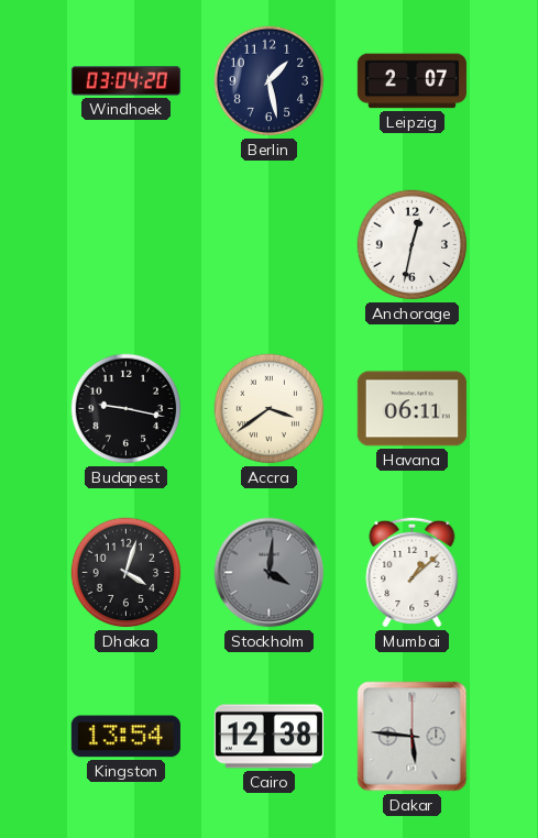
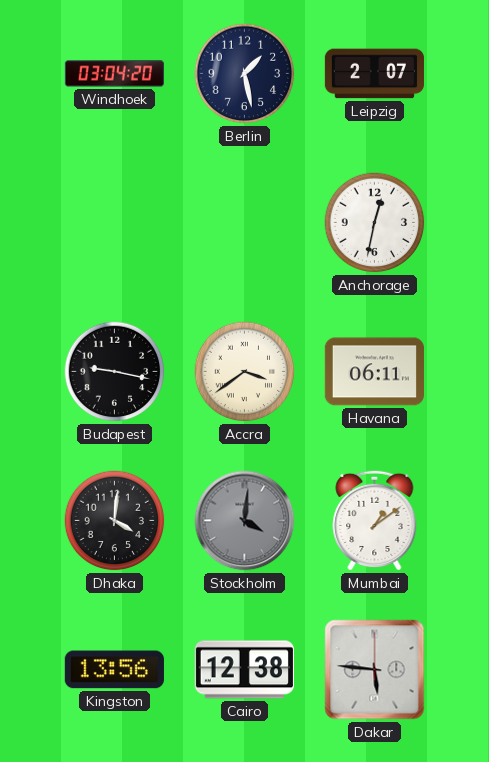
Dhaka: 4:03 -> 4:01 (115, 521)
Mumbai: 1:08 -> 1:09 (375, 520)
Kingston: 13:54 -> 13:56 (114, 670)
